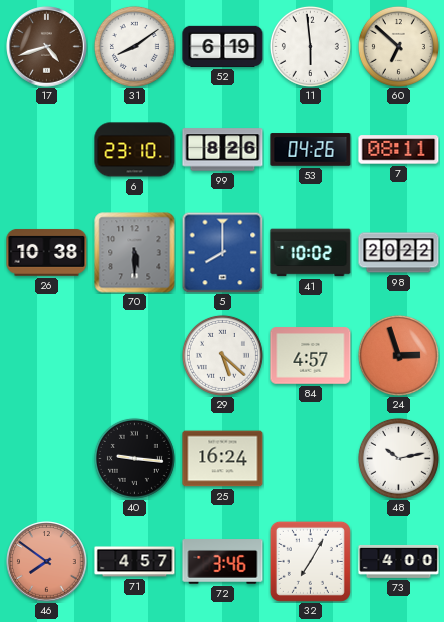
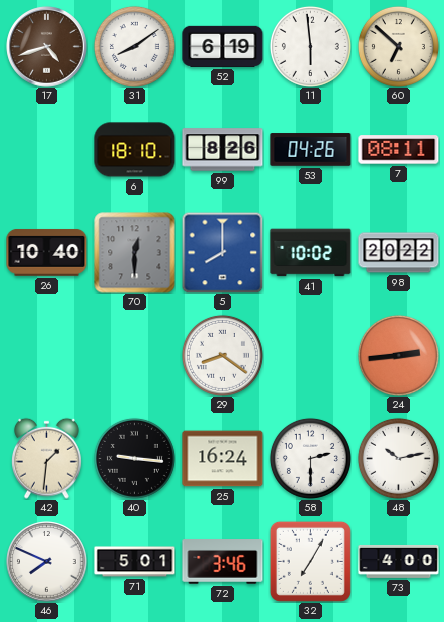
6: 23:10 -> 18:10 (135, 150)
26: 10:38 -> 10:40 (47, 252)
70: 5:30 -> 12:30 (135, 253)
29: 5:22 -> 8:21 (222, 355)
84: 4:57 -> none (311, 356)
24: 2:57 -> 2:44 (398, 355)
42: none -> 1:31 (47, 458)
58: none -> 2:30 (310, 458)
46: 7:51 -> 7:49 (47, 562)
46 dial: salmon -> white (47, 562)
71: 4:57 -> 5:01 (135, 562)
